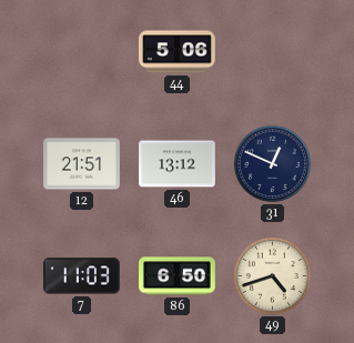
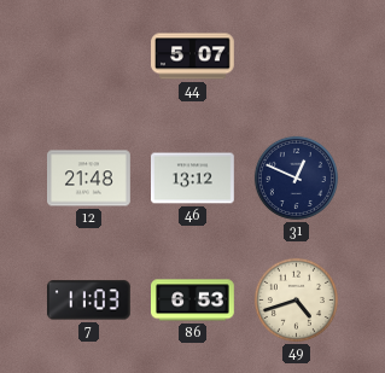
44: 5:06 -> 5:07 (193, 57)
12: 21:51 -> 21:48 (89, 179)
86: 6:50 -> 6:53 (193, 301)
